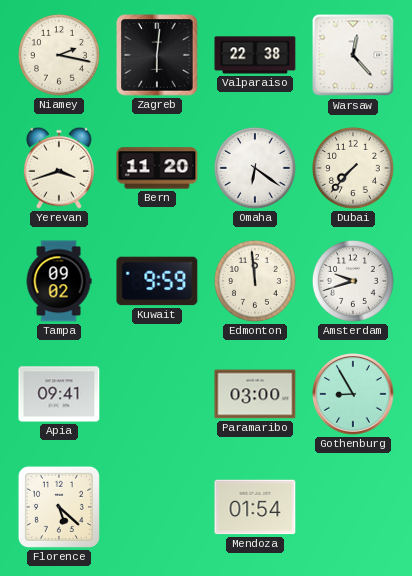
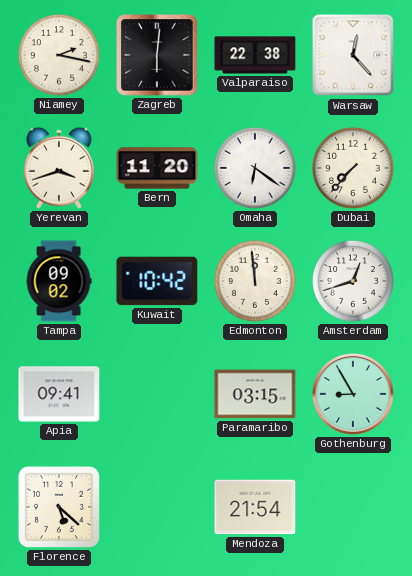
Kuwait: 9:59 -> 10:42 (157, 281)
Amsterdam: 9:42 -> 12:42 (353, 281)
Paramaribo: 03:00 -> 03:15 (255, 394)
Mendoza: 01:54 -> 21:54 (255, 507)
